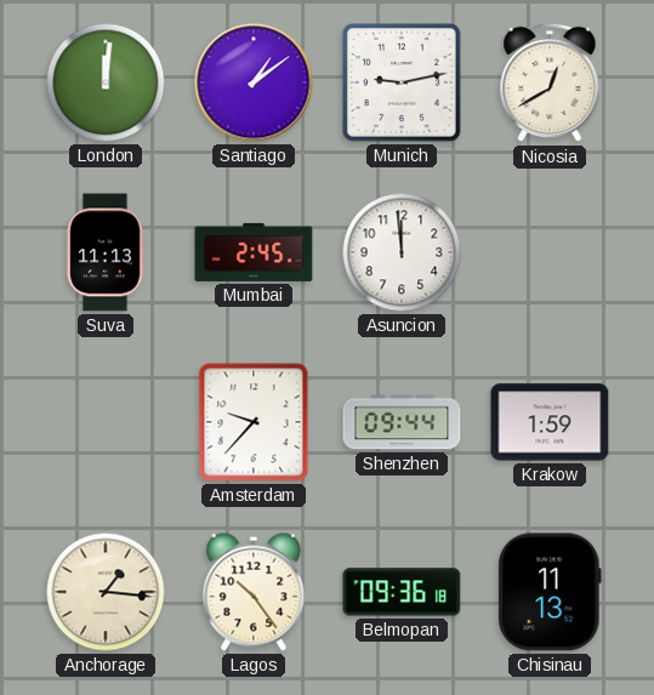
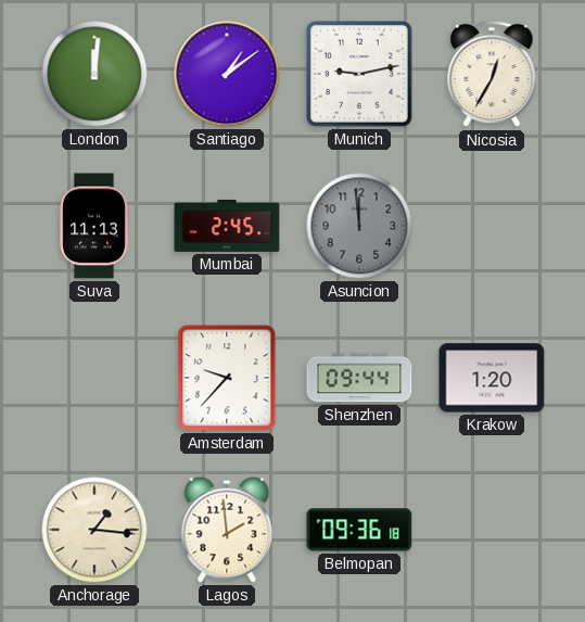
Nicosia: 12:40 -> 12:35 (492, 74)
Asuncion dial: white -> grey (359, 226)
Krakow: 1:59 -> 1:20 (492, 378)
Lagos: 10:24 -> 1:59 (227, 530)
Chisinau: 11:13 -> none (550, 592)
